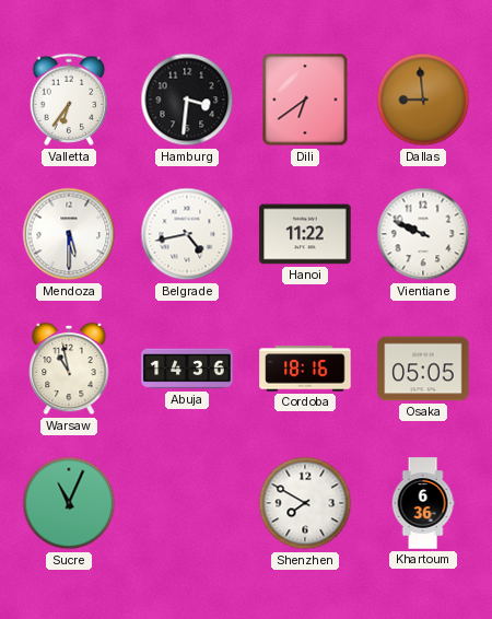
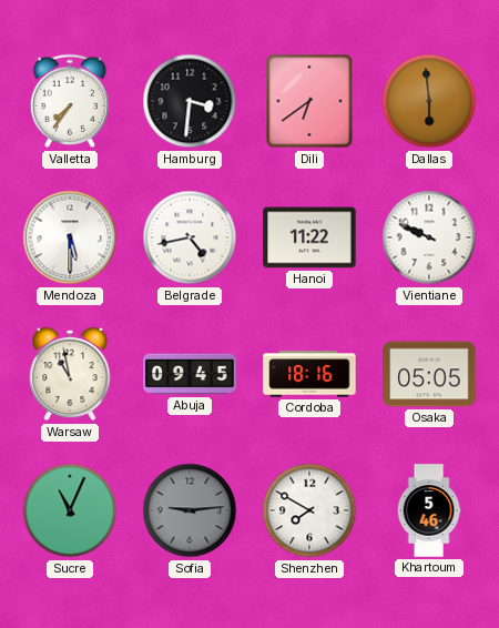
Valletta: 6:36 -> 7:36 (70, 101)
Dallas: 8:59 -> 5:59 (429, 101)
Abuja: 14:36 -> 09:45 (190, 374)
Sofia: none -> 9:14 (190, 510)
Khartoum: 6:36 -> 5:46 (429, 510)
